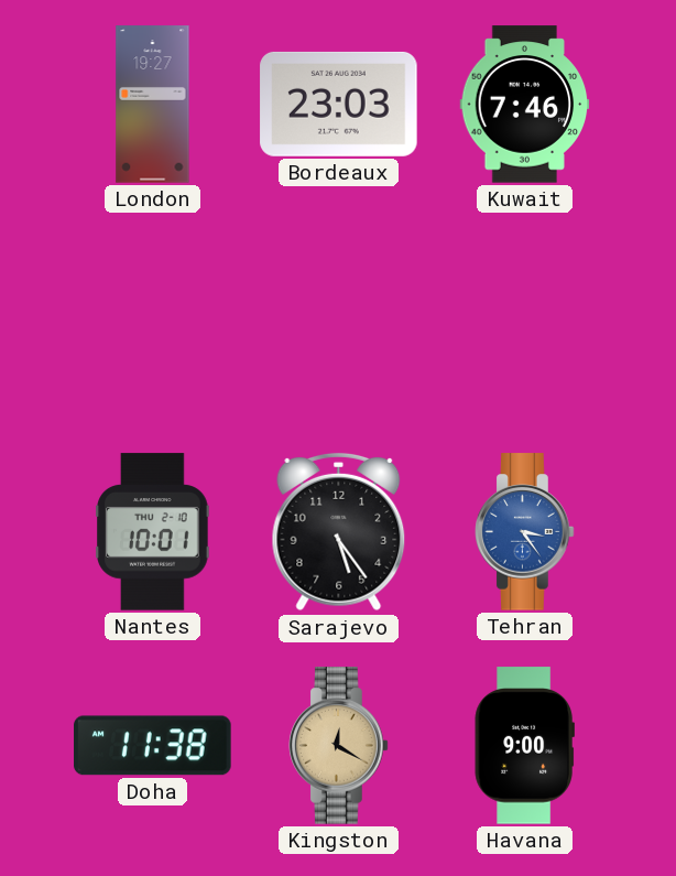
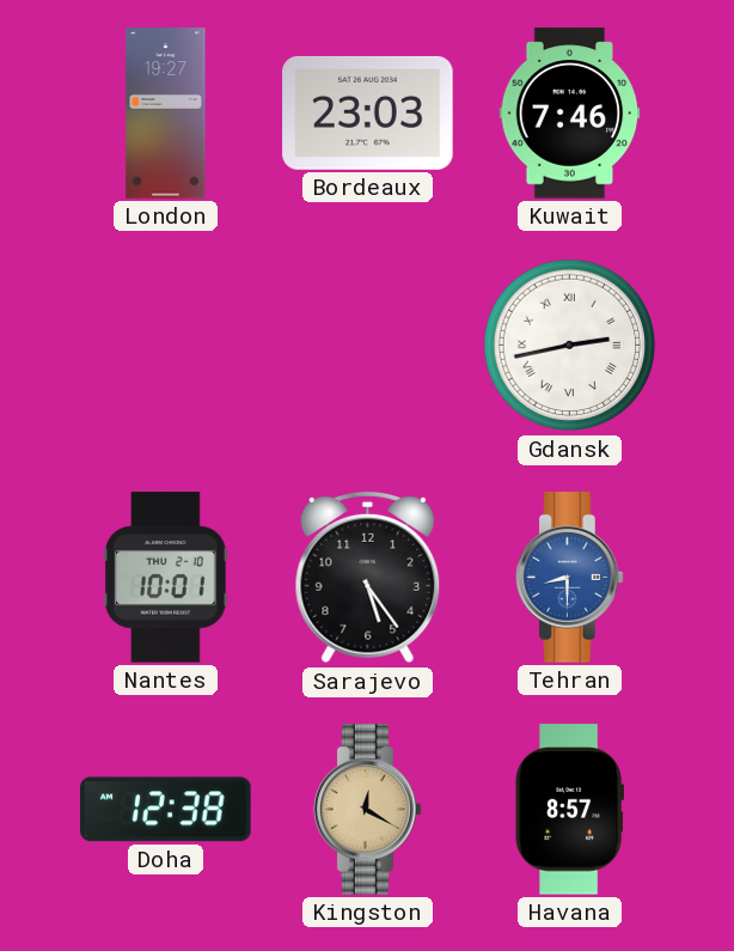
Gdansk: none -> 2:43 (570, 346)
Tehran: 3:24 -> 8:30 (570, 578)
Doha: 11:38 -> 12:38 (166, 810)
Havana: 9:00 -> 8:57 (569, 810)
